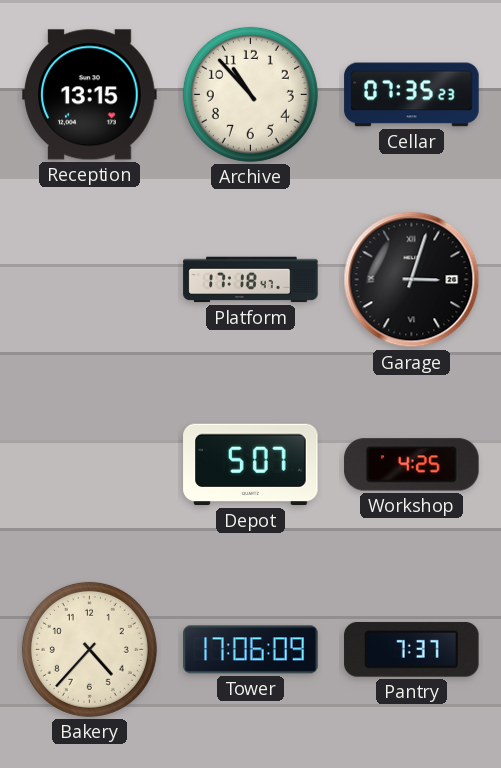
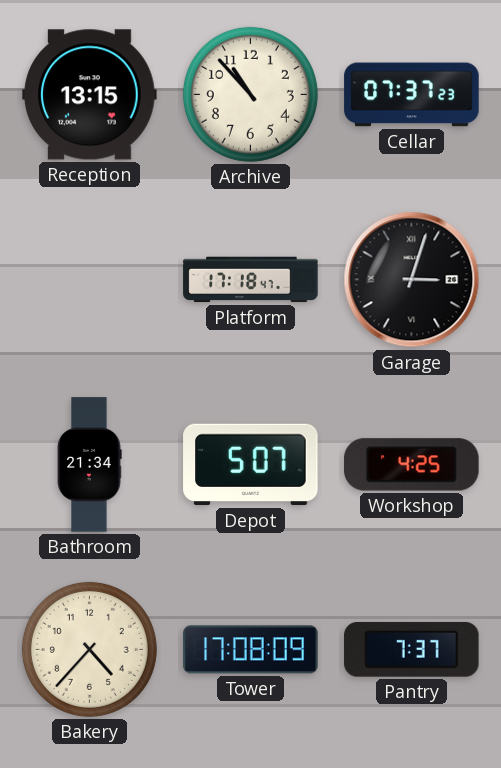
Cellar: 07:35 -> 07:37 (412, 95)
Bathroom: none -> 21:34 (89, 465)
Tower: 17:06 -> 17:08 (251, 650)
